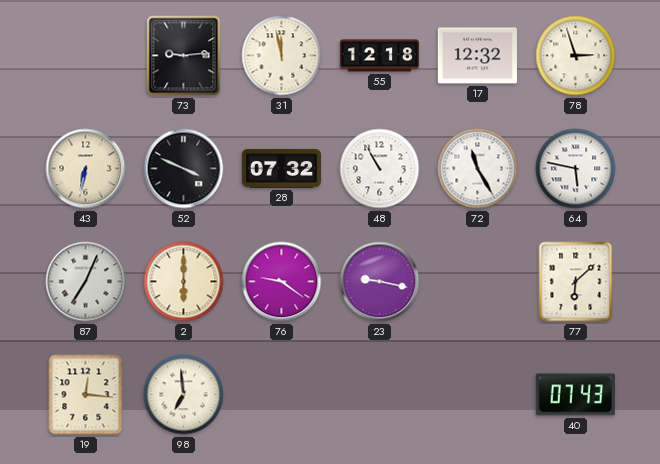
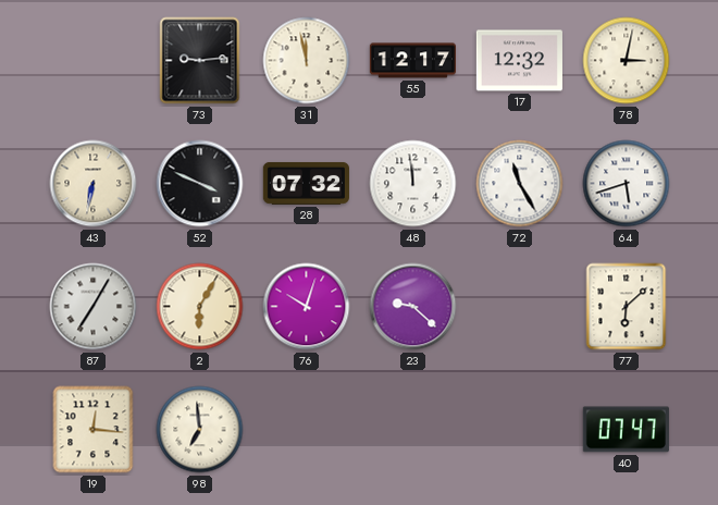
55: 12:18 -> 12:17 (412, 61)
78: 2:57 -> 3:02 (627, 61)
48: 10:55 -> 11:59 (413, 184)
64: 5:47 -> 5:42 (627, 184)
87: 7:04 -> 7:05 (94, 307)
2: 6:00 -> 6:05 (200, 307)
76: 9:21 -> 10:03 (307, 307)
23: 9:17 -> 9:22 (413, 307)
40: 07:43 -> 07:47 (626, 430)
